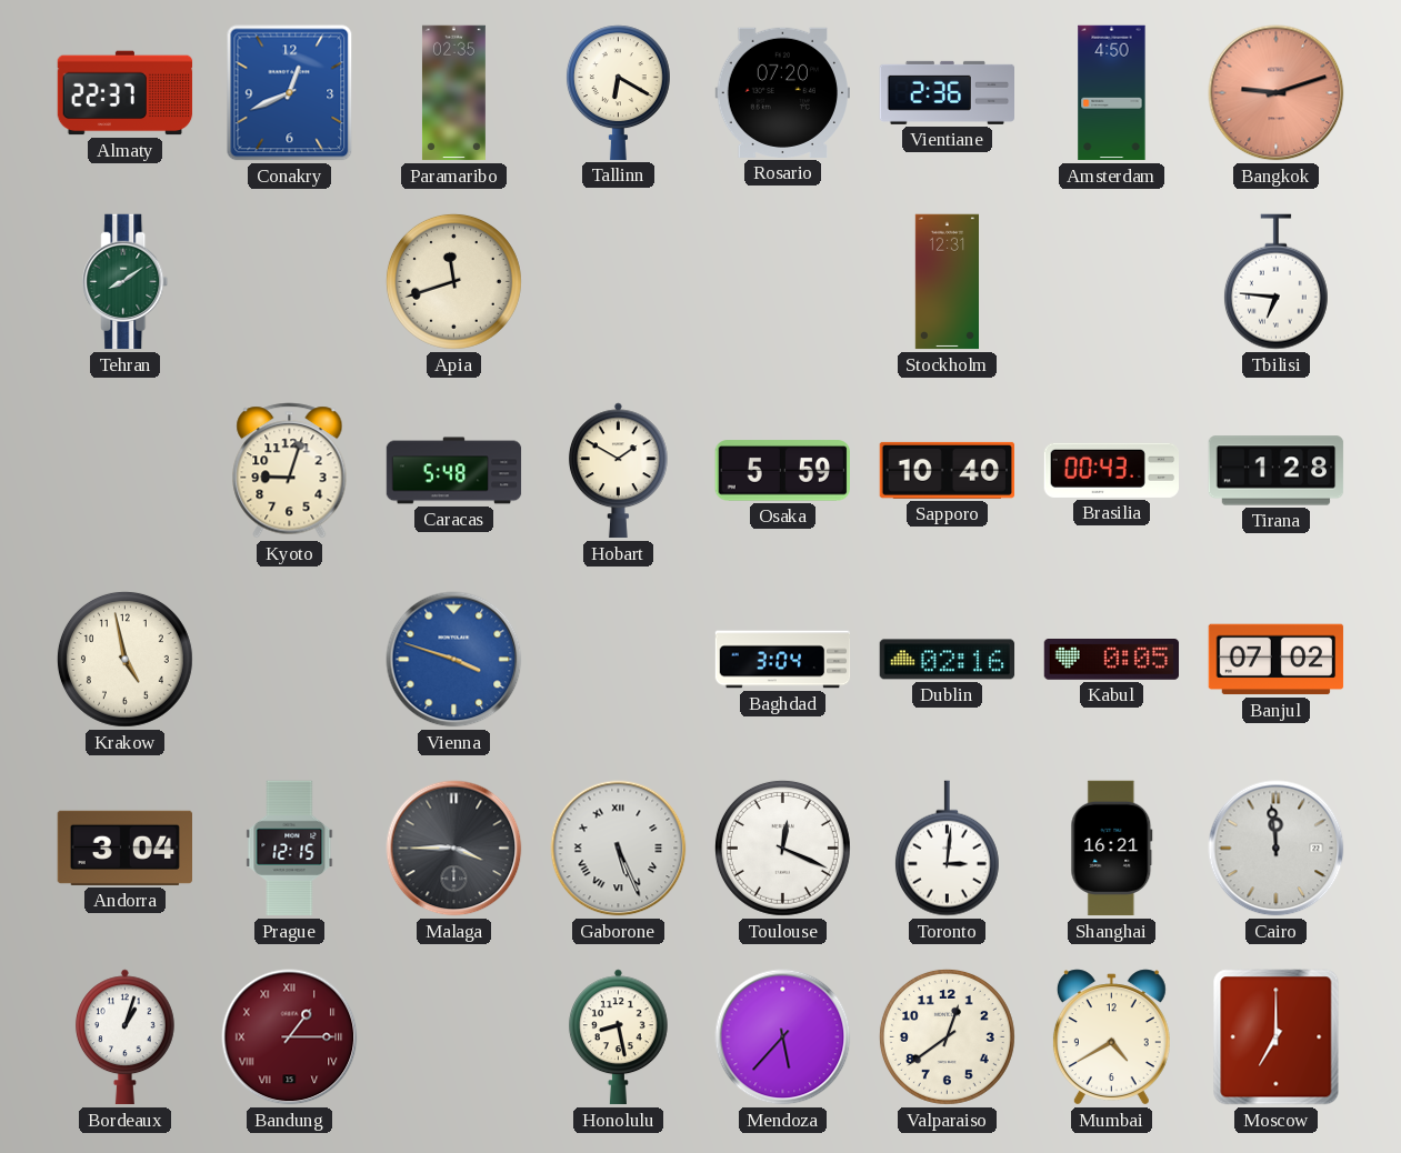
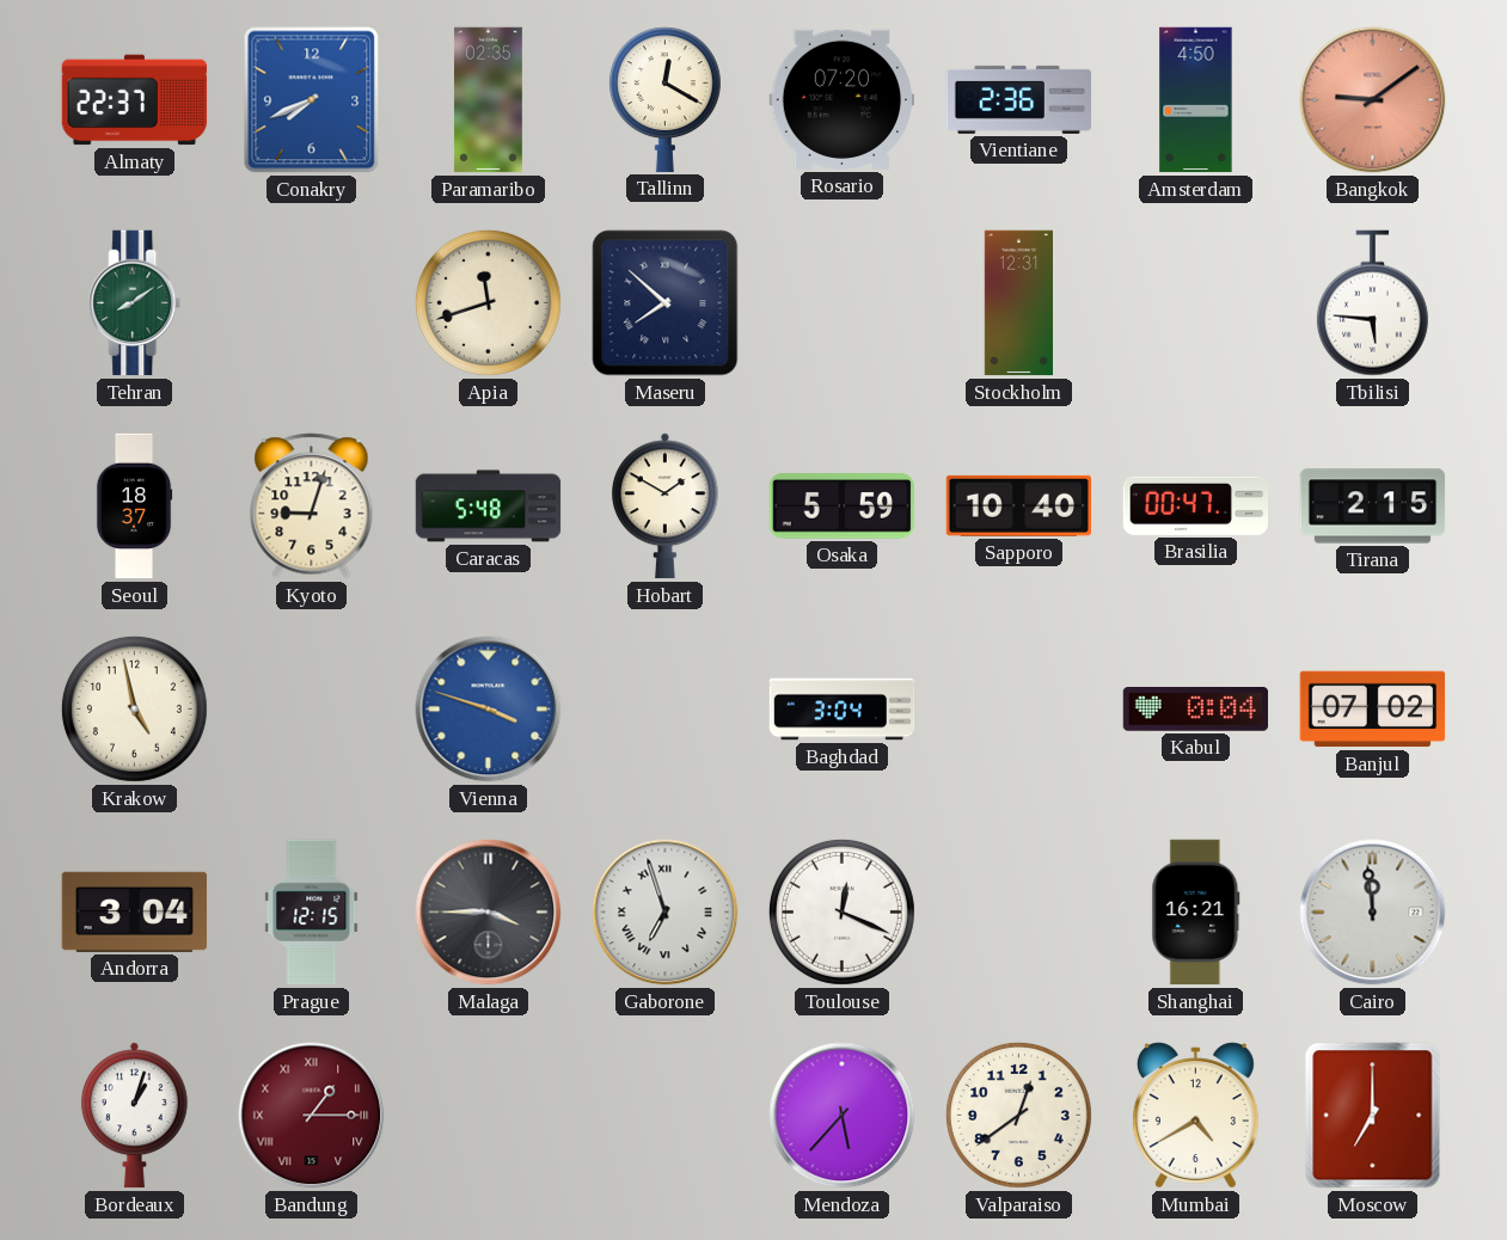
Conakry: 12:41 -> 7:41 (312, 100)
Tallinn: 6:20 -> 12:20 (664, 99)
Bangkok: 9:12 -> 9:09 (1373, 100)
Maseru: none -> 7:52 (666, 303)
Tbilisi: 6:46 -> 5:46 (1372, 303)
Seoul: none -> 18:37 (134, 507)
Brasilia: 00:43 -> 00:47 (1195, 505)
Tirana: 1:28 -> 2:15 (1373, 507)
Dublin: 02:16 -> none (948, 660)
Kabul: 0:05 -> 0:04 (1196, 710)
Gaborone: 5:26 -> 6:57 (666, 913)
Toronto: 3:01 -> none (947, 849)
Honolulu: 8:28 -> none (618, 1037)
